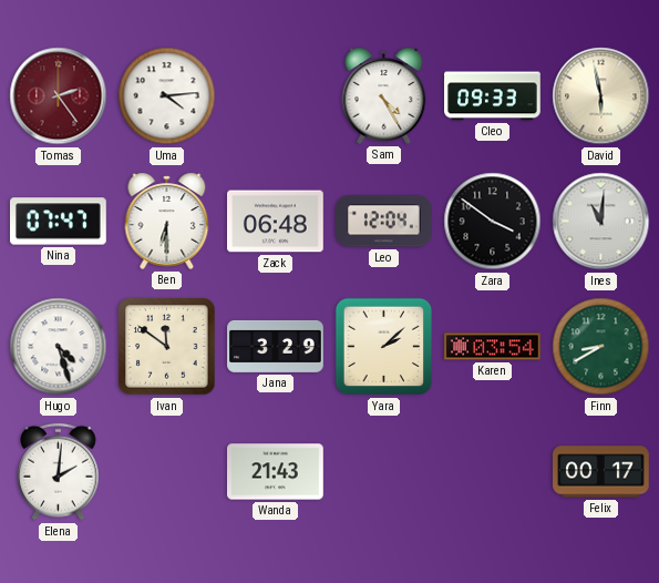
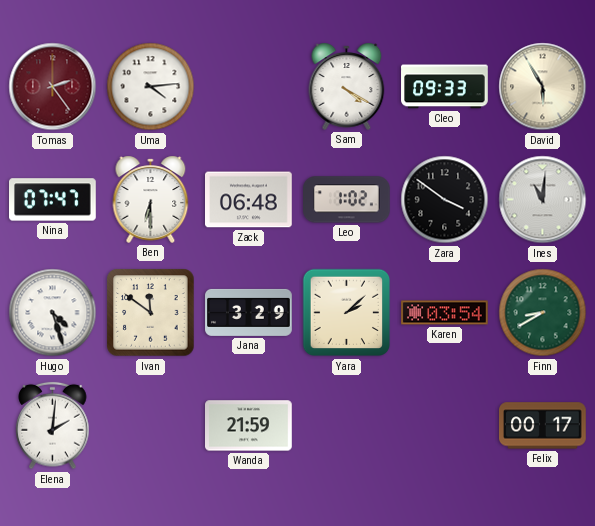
Sam: 4:25 -> 4:20 (347, 86)
David: 5:58 -> 5:55 (543, 87)
Leo: 12:04 -> 1:02 (347, 200)
Wanda: 21:43 -> 21:59 (249, 426)
